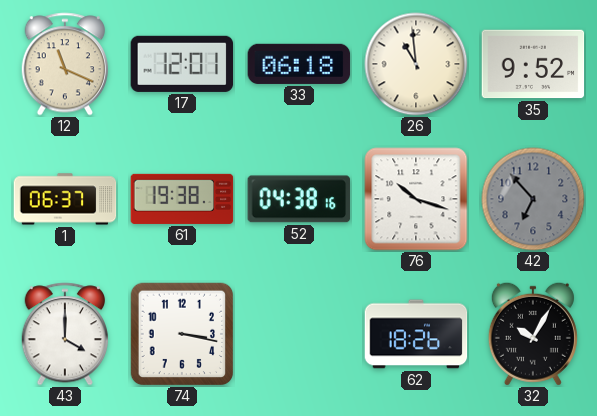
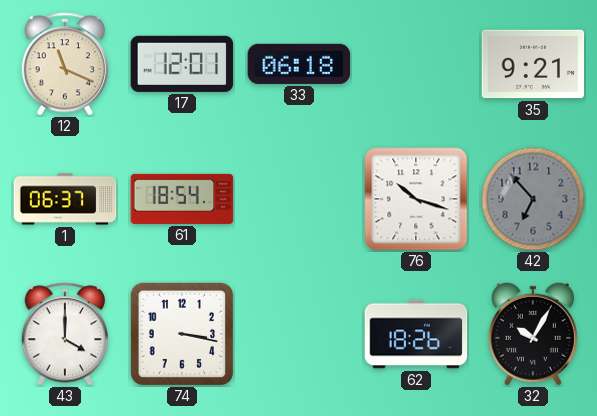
26: 10:59 -> none (416, 64)
35: 9:52 -> 9:21 (533, 64)
61: 19:38 -> 18:54 (182, 199)
52: 04:38 -> none (299, 199)
